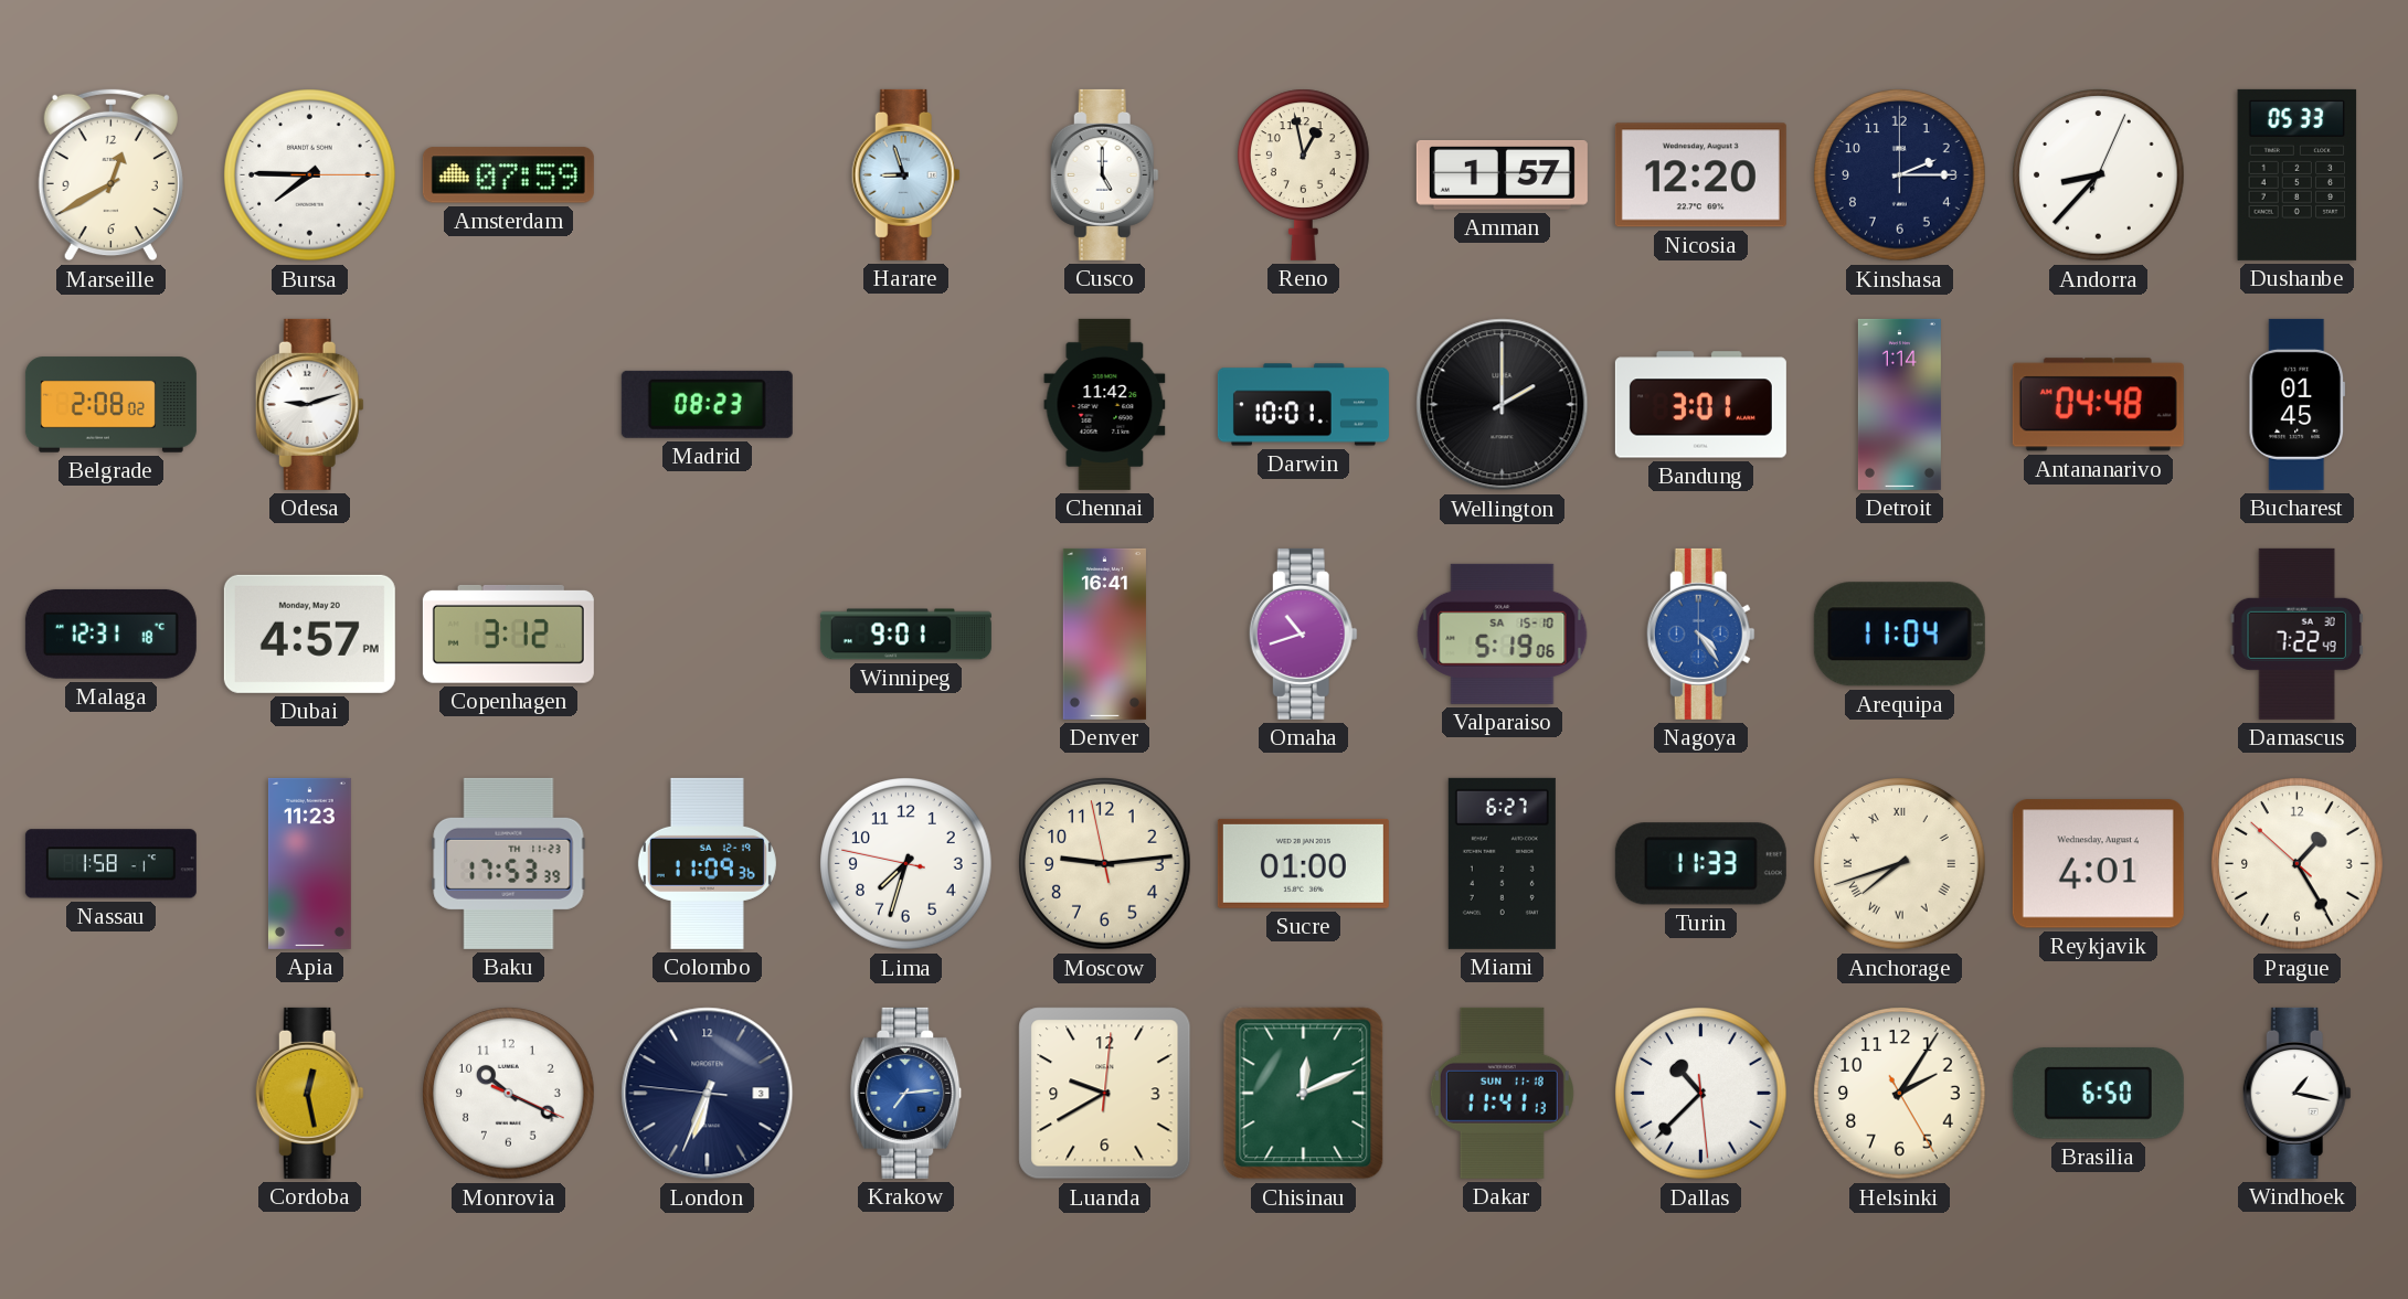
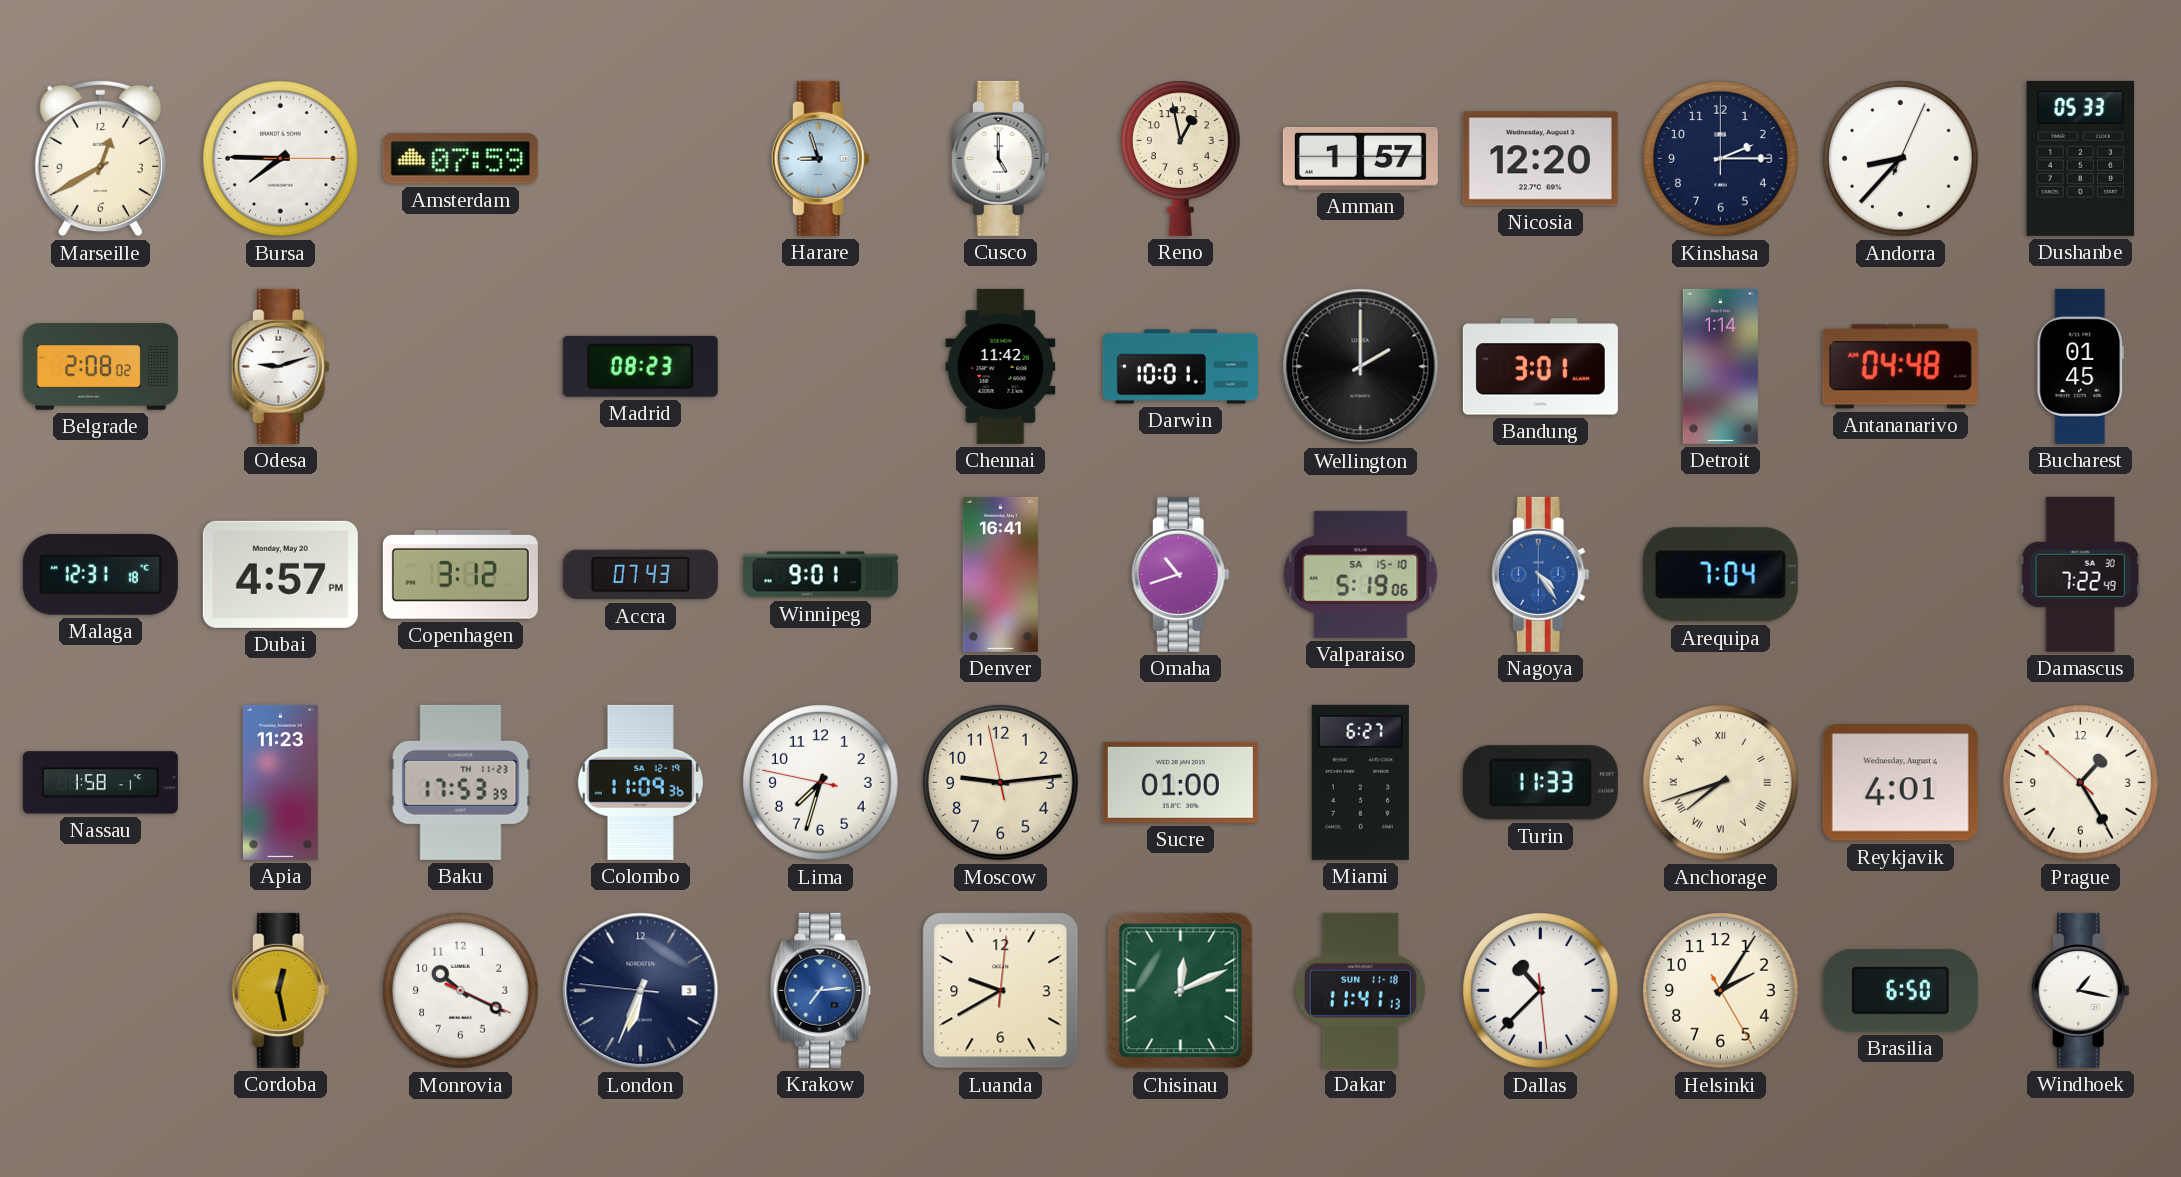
Accra: none -> 07:43 (640, 575)
Arequipa: 11:04 -> 7:04 (1720, 575)
